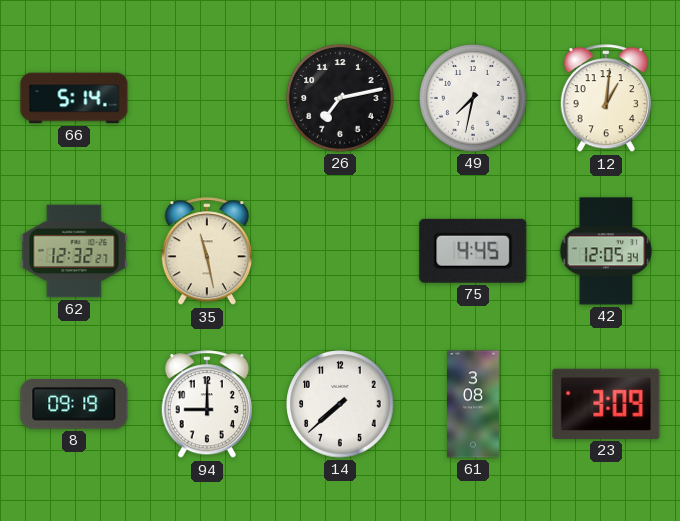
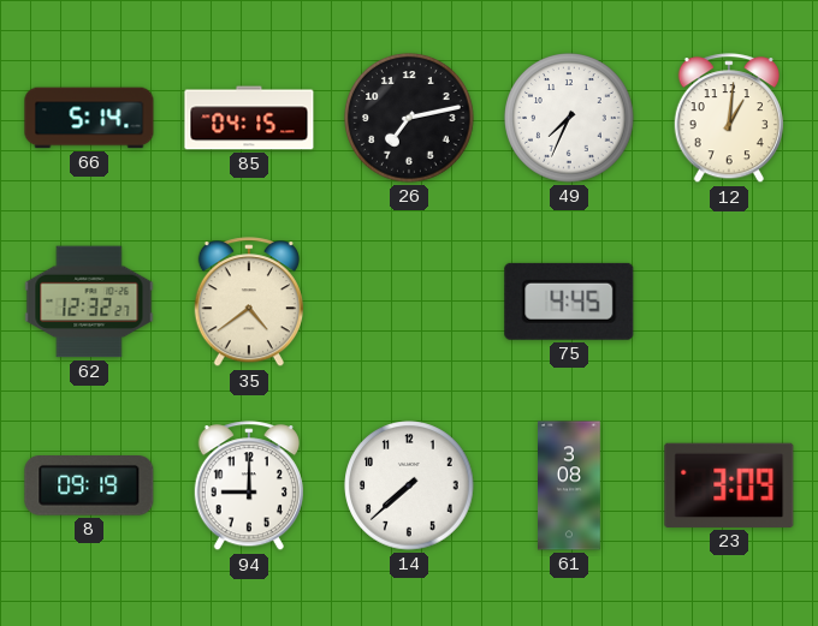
85: none -> 04:15 (249, 118)
49: 7:32 -> 7:34 (569, 118)
35: 11:28 -> 4:39 (249, 303)
42: 12:05 -> none (606, 251)
